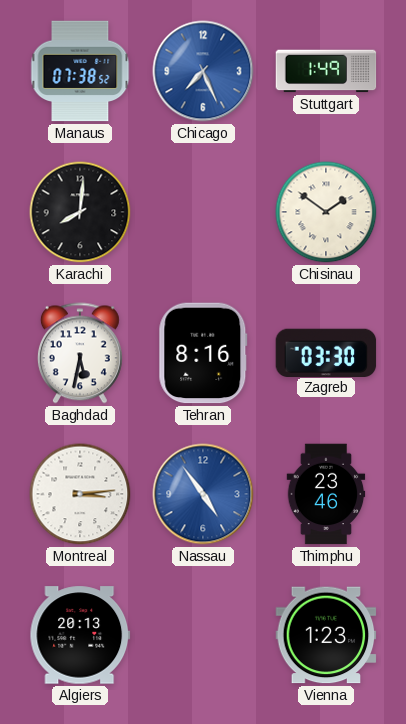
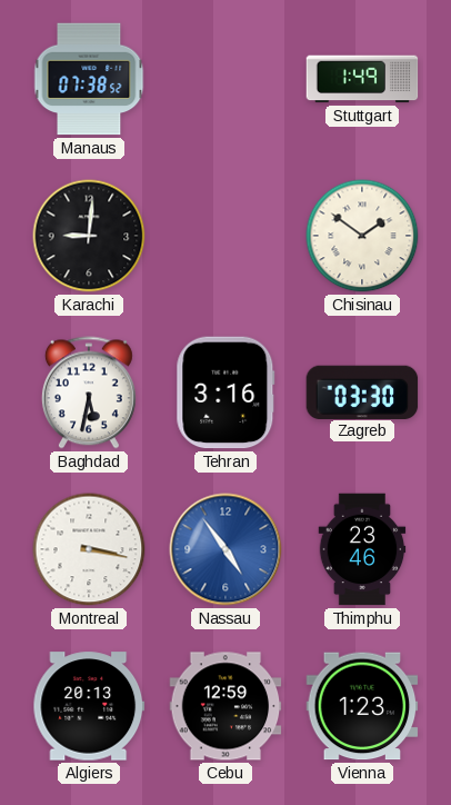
Chicago: 7:26 -> none (203, 71)
Karachi: 8:01 -> 9:01 (89, 236)
Tehran: 8:16 -> 3:16 (225, 392)
Montreal: 3:14 -> 3:17 (89, 549)
Cebu: none -> 12:59 (225, 706)
